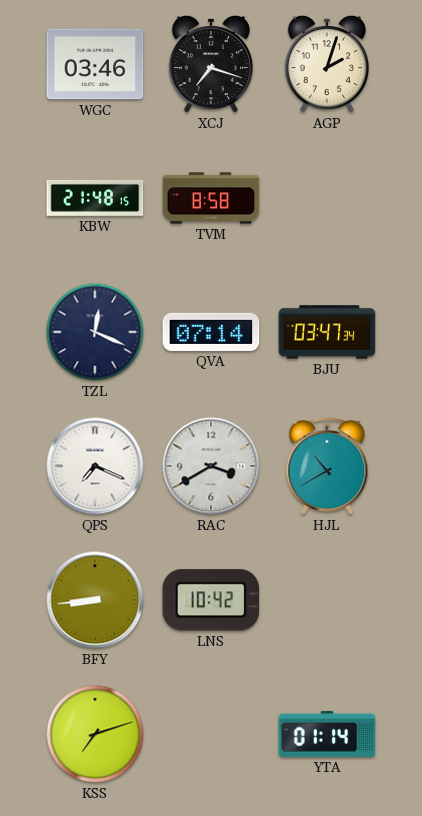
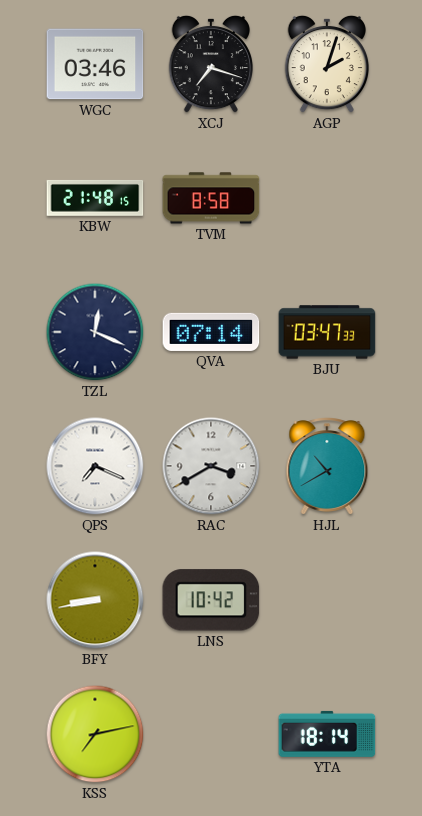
BJU: 03:47:34 -> 03:47:33 (327, 332)
BFY: 8:44 -> 8:43 (95, 600)
KSS: 7:12 -> 7:13 (95, 734)
YTA: 01:14 -> 18:14 (327, 734)
